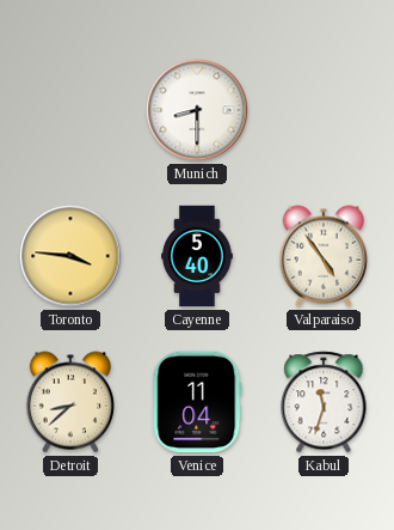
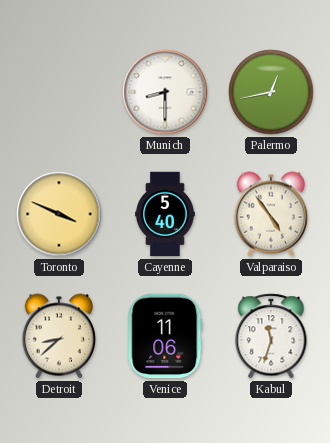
Palermo: none -> 12:43 (271, 92)
Toronto: 3:46 -> 3:49 (59, 214)
Venice: 11:04 -> 11:06 (165, 336)
